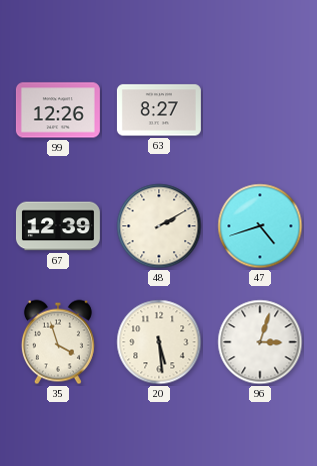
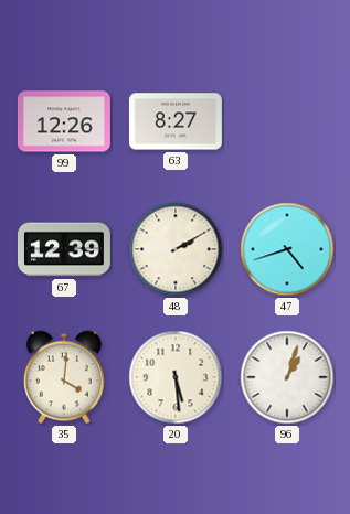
35: 3:57 -> 4:01 (64, 377)
96: 3:03 -> 1:03 (287, 377)
